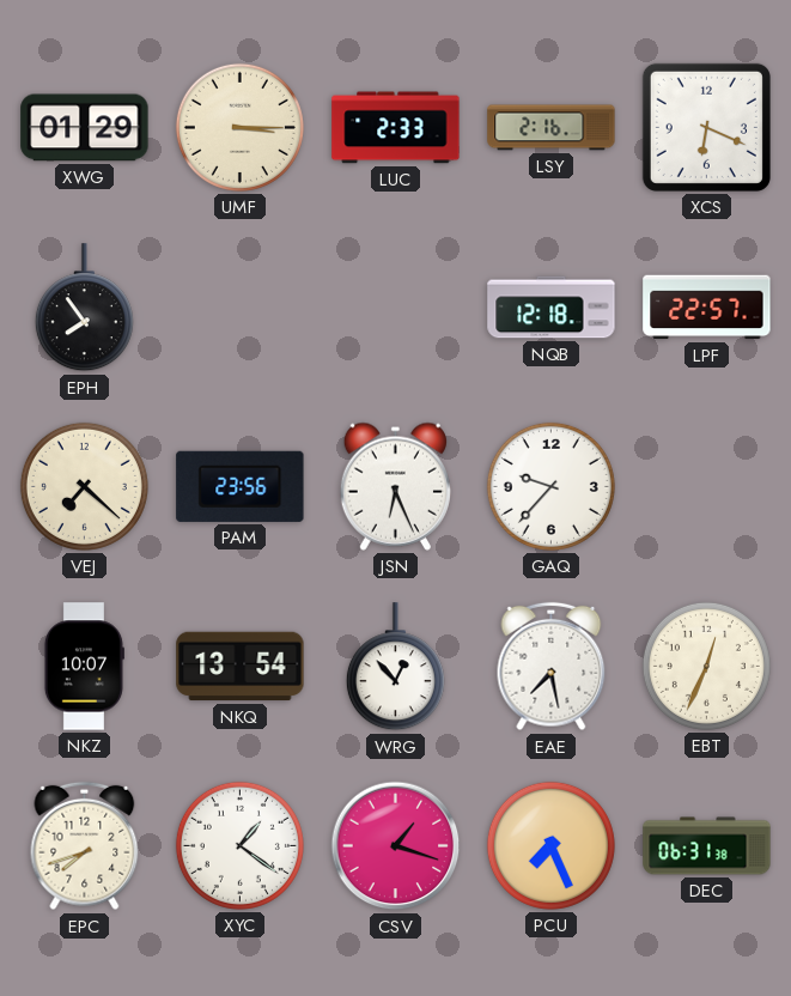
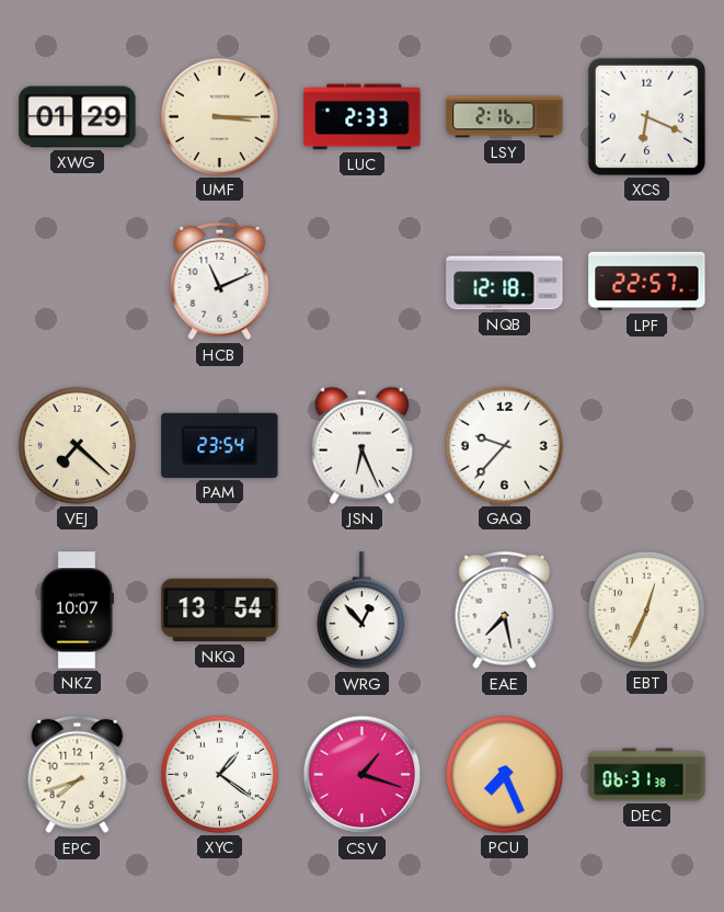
EPH: 7:54 -> none (84, 308)
HCB: none -> 11:11 (220, 282)
PAM: 23:56 -> 23:54 (220, 445)
